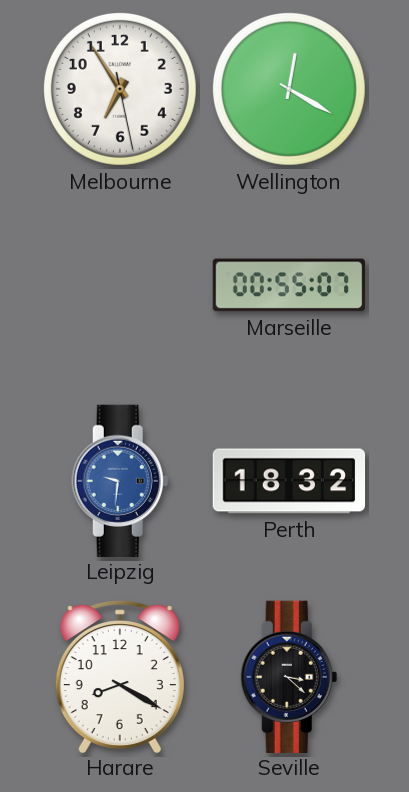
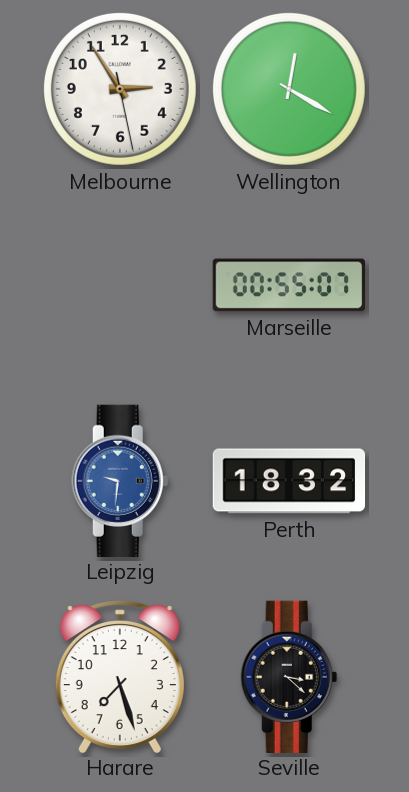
Melbourne: 6:54 -> 2:54 (120, 89)
Harare: 8:20 -> 7:27 (120, 676)
